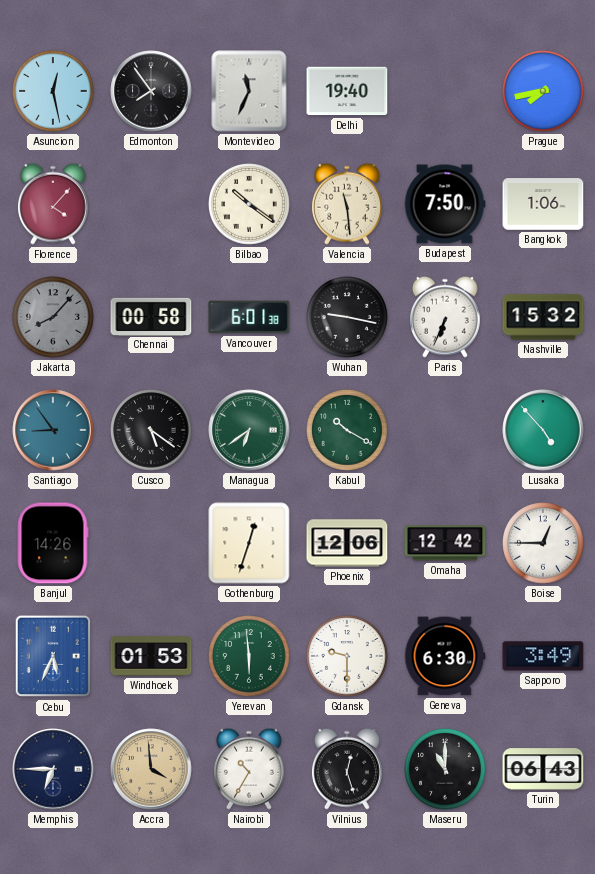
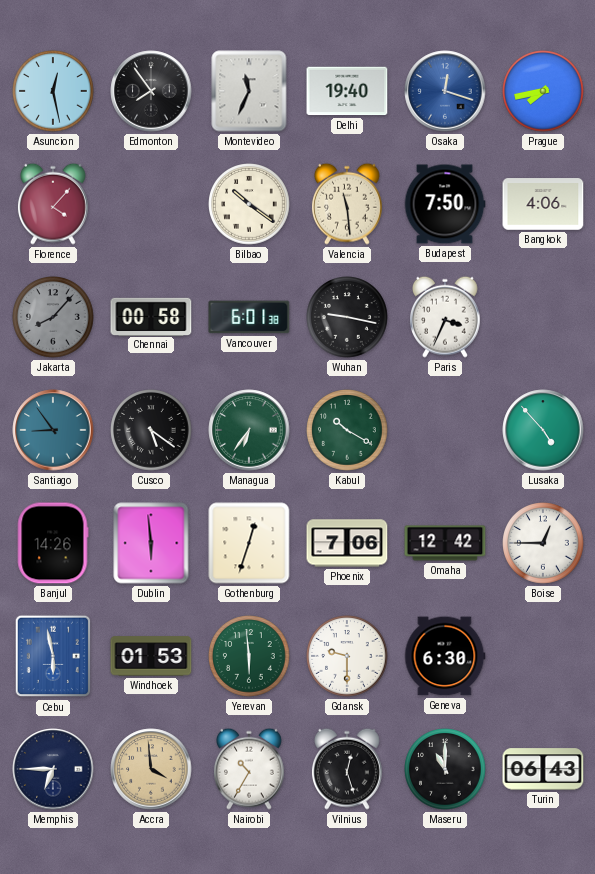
Osaka: none -> 12:18 (445, 91)
Bangkok: 1:06 -> 4:06 (543, 204)
Paris: 6:34 -> 3:34 (445, 317)
Nashville: 15:32 -> none (543, 317)
Managua: 6:39 -> 6:36 (249, 430)
Dublin: none -> 5:59 (151, 543)
Phoenix: 12:06 -> 7:06 (347, 543)
Cebu: 5:34 -> 5:58 (53, 656)
Sapporo: 3:49 -> none (543, 656)
